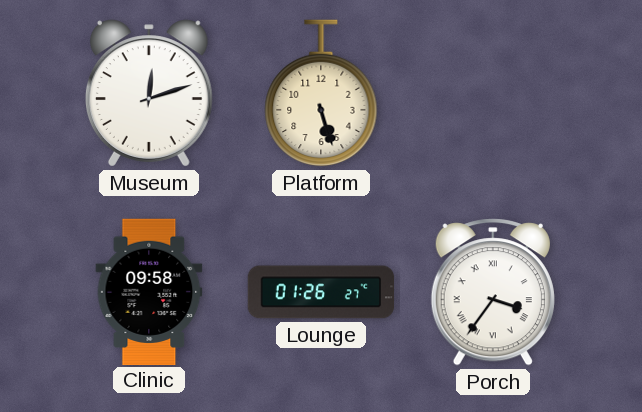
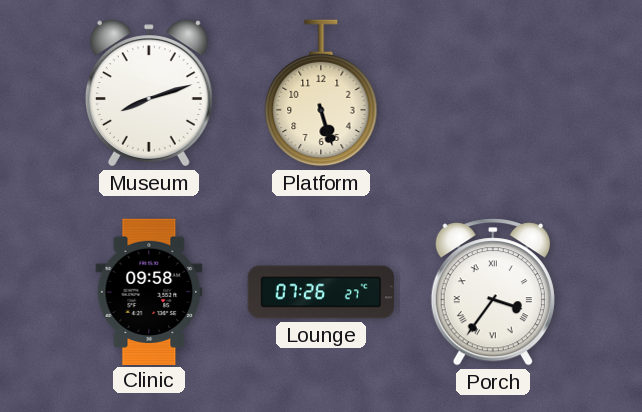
Museum: 12:12 -> 8:12 (149, 93)
Lounge: 01:26 -> 07:26 (321, 292)
